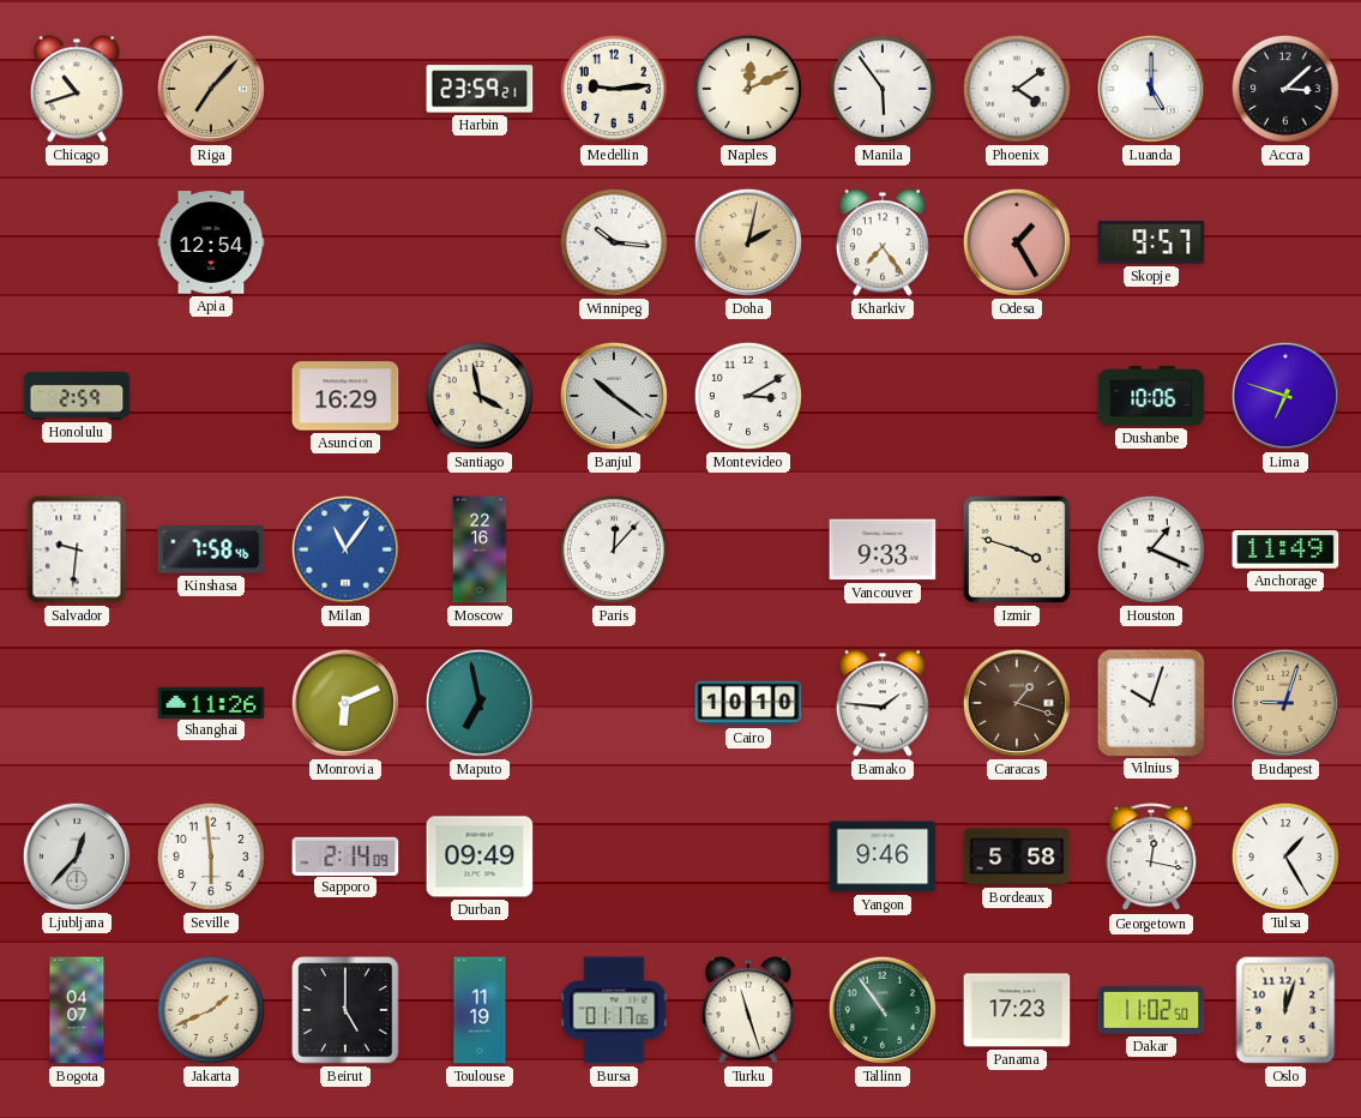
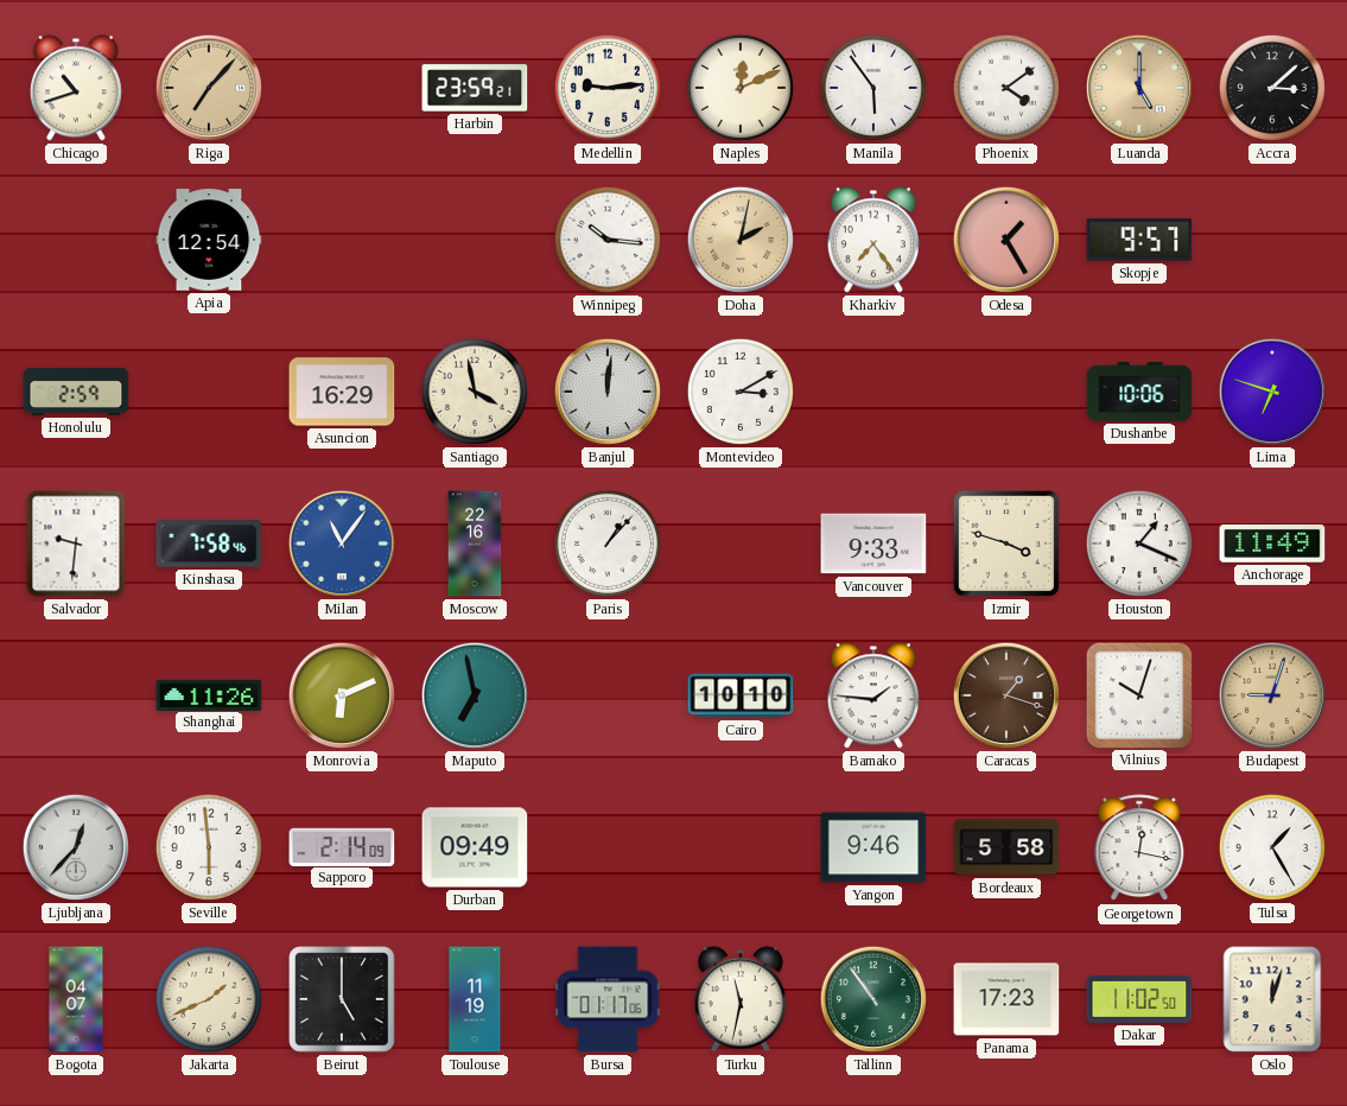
Luanda dial: white -> champagne (1139, 88)
Banjul: 10:21 -> 12:01 (608, 392)
Paris: 12:07 -> 1:07 (608, 544)
Turku: 11:27 -> 11:32 (741, 999)
